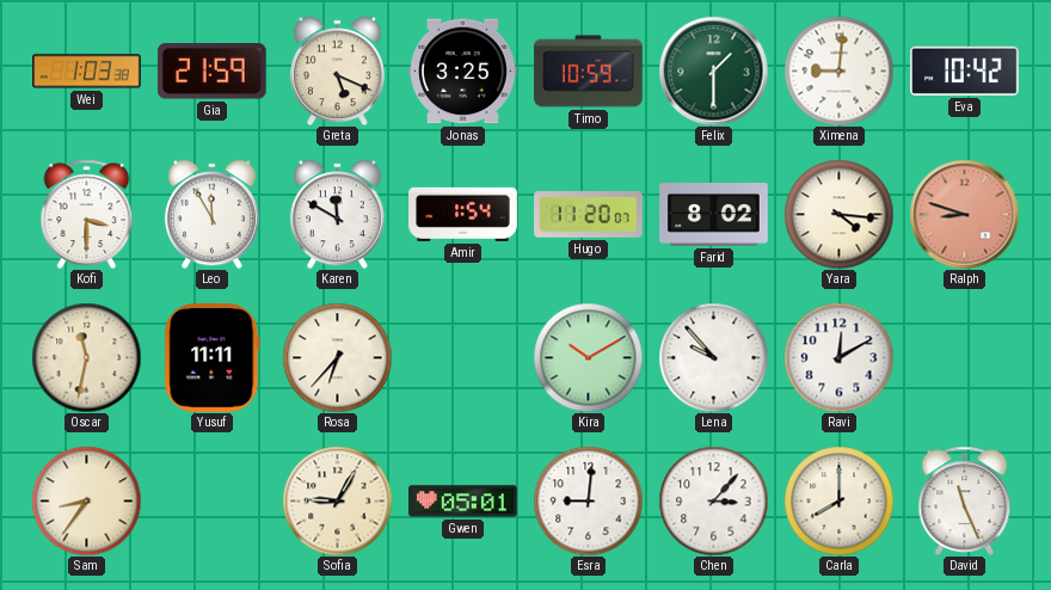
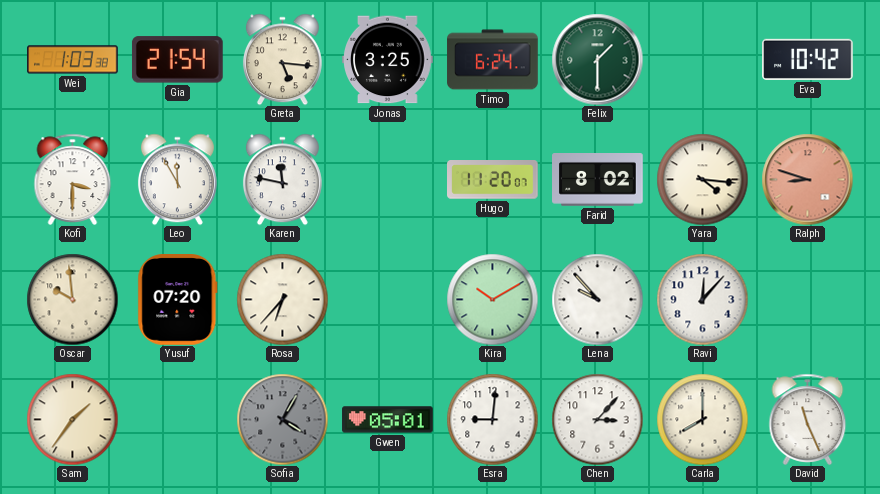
Gia: 21:59 -> 21:54 (177, 60)
Greta: 5:19 -> 5:16 (282, 59)
Timo: 10:59 -> 6:24 (493, 60)
Ximena: 9:01 -> none (838, 70)
Karen: 11:50 -> 11:47 (282, 179)
Amir: 1:54 -> none (463, 214)
Oscar: 11:32 -> 9:59 (72, 299)
Yusuf: 11:11 -> 07:20 (178, 300)
Ravi: 12:10 -> 12:07 (702, 299)
Sam: 8:36 -> 1:36 (72, 419)
Sofia: 9:05 -> 4:05 (282, 419)
Sofia dial: cream -> grey (282, 419)
